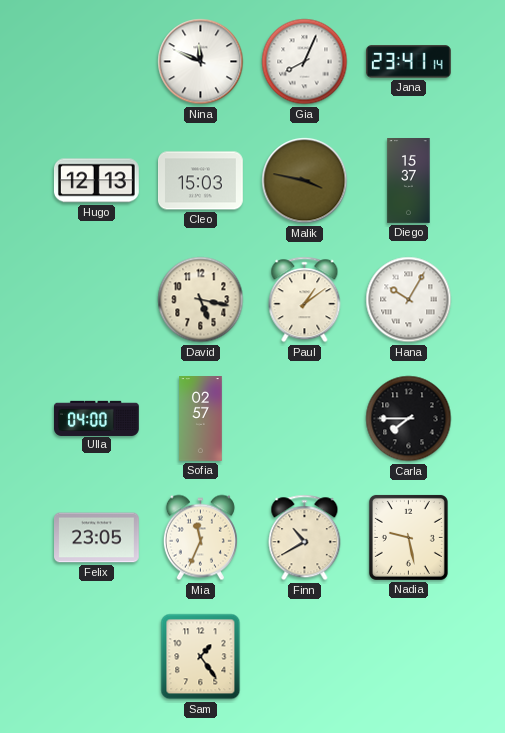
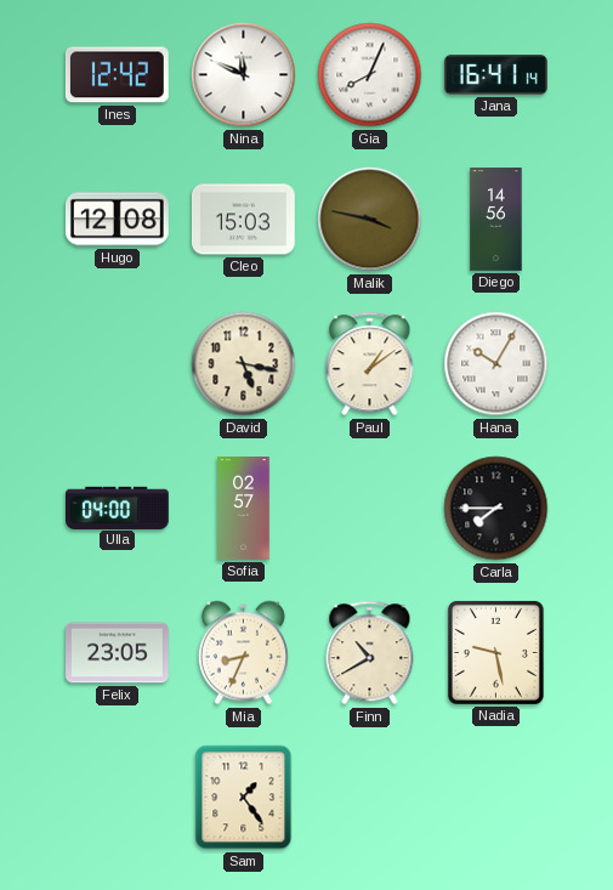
Ines: none -> 12:42 (117, 75)
Jana: 23:41 -> 16:41 (495, 75)
Hugo: 12:13 -> 12:08 (117, 220)
Diego: 15:37 -> 14:56 (496, 220)
Mia: 11:34 -> 8:34 (243, 653)
